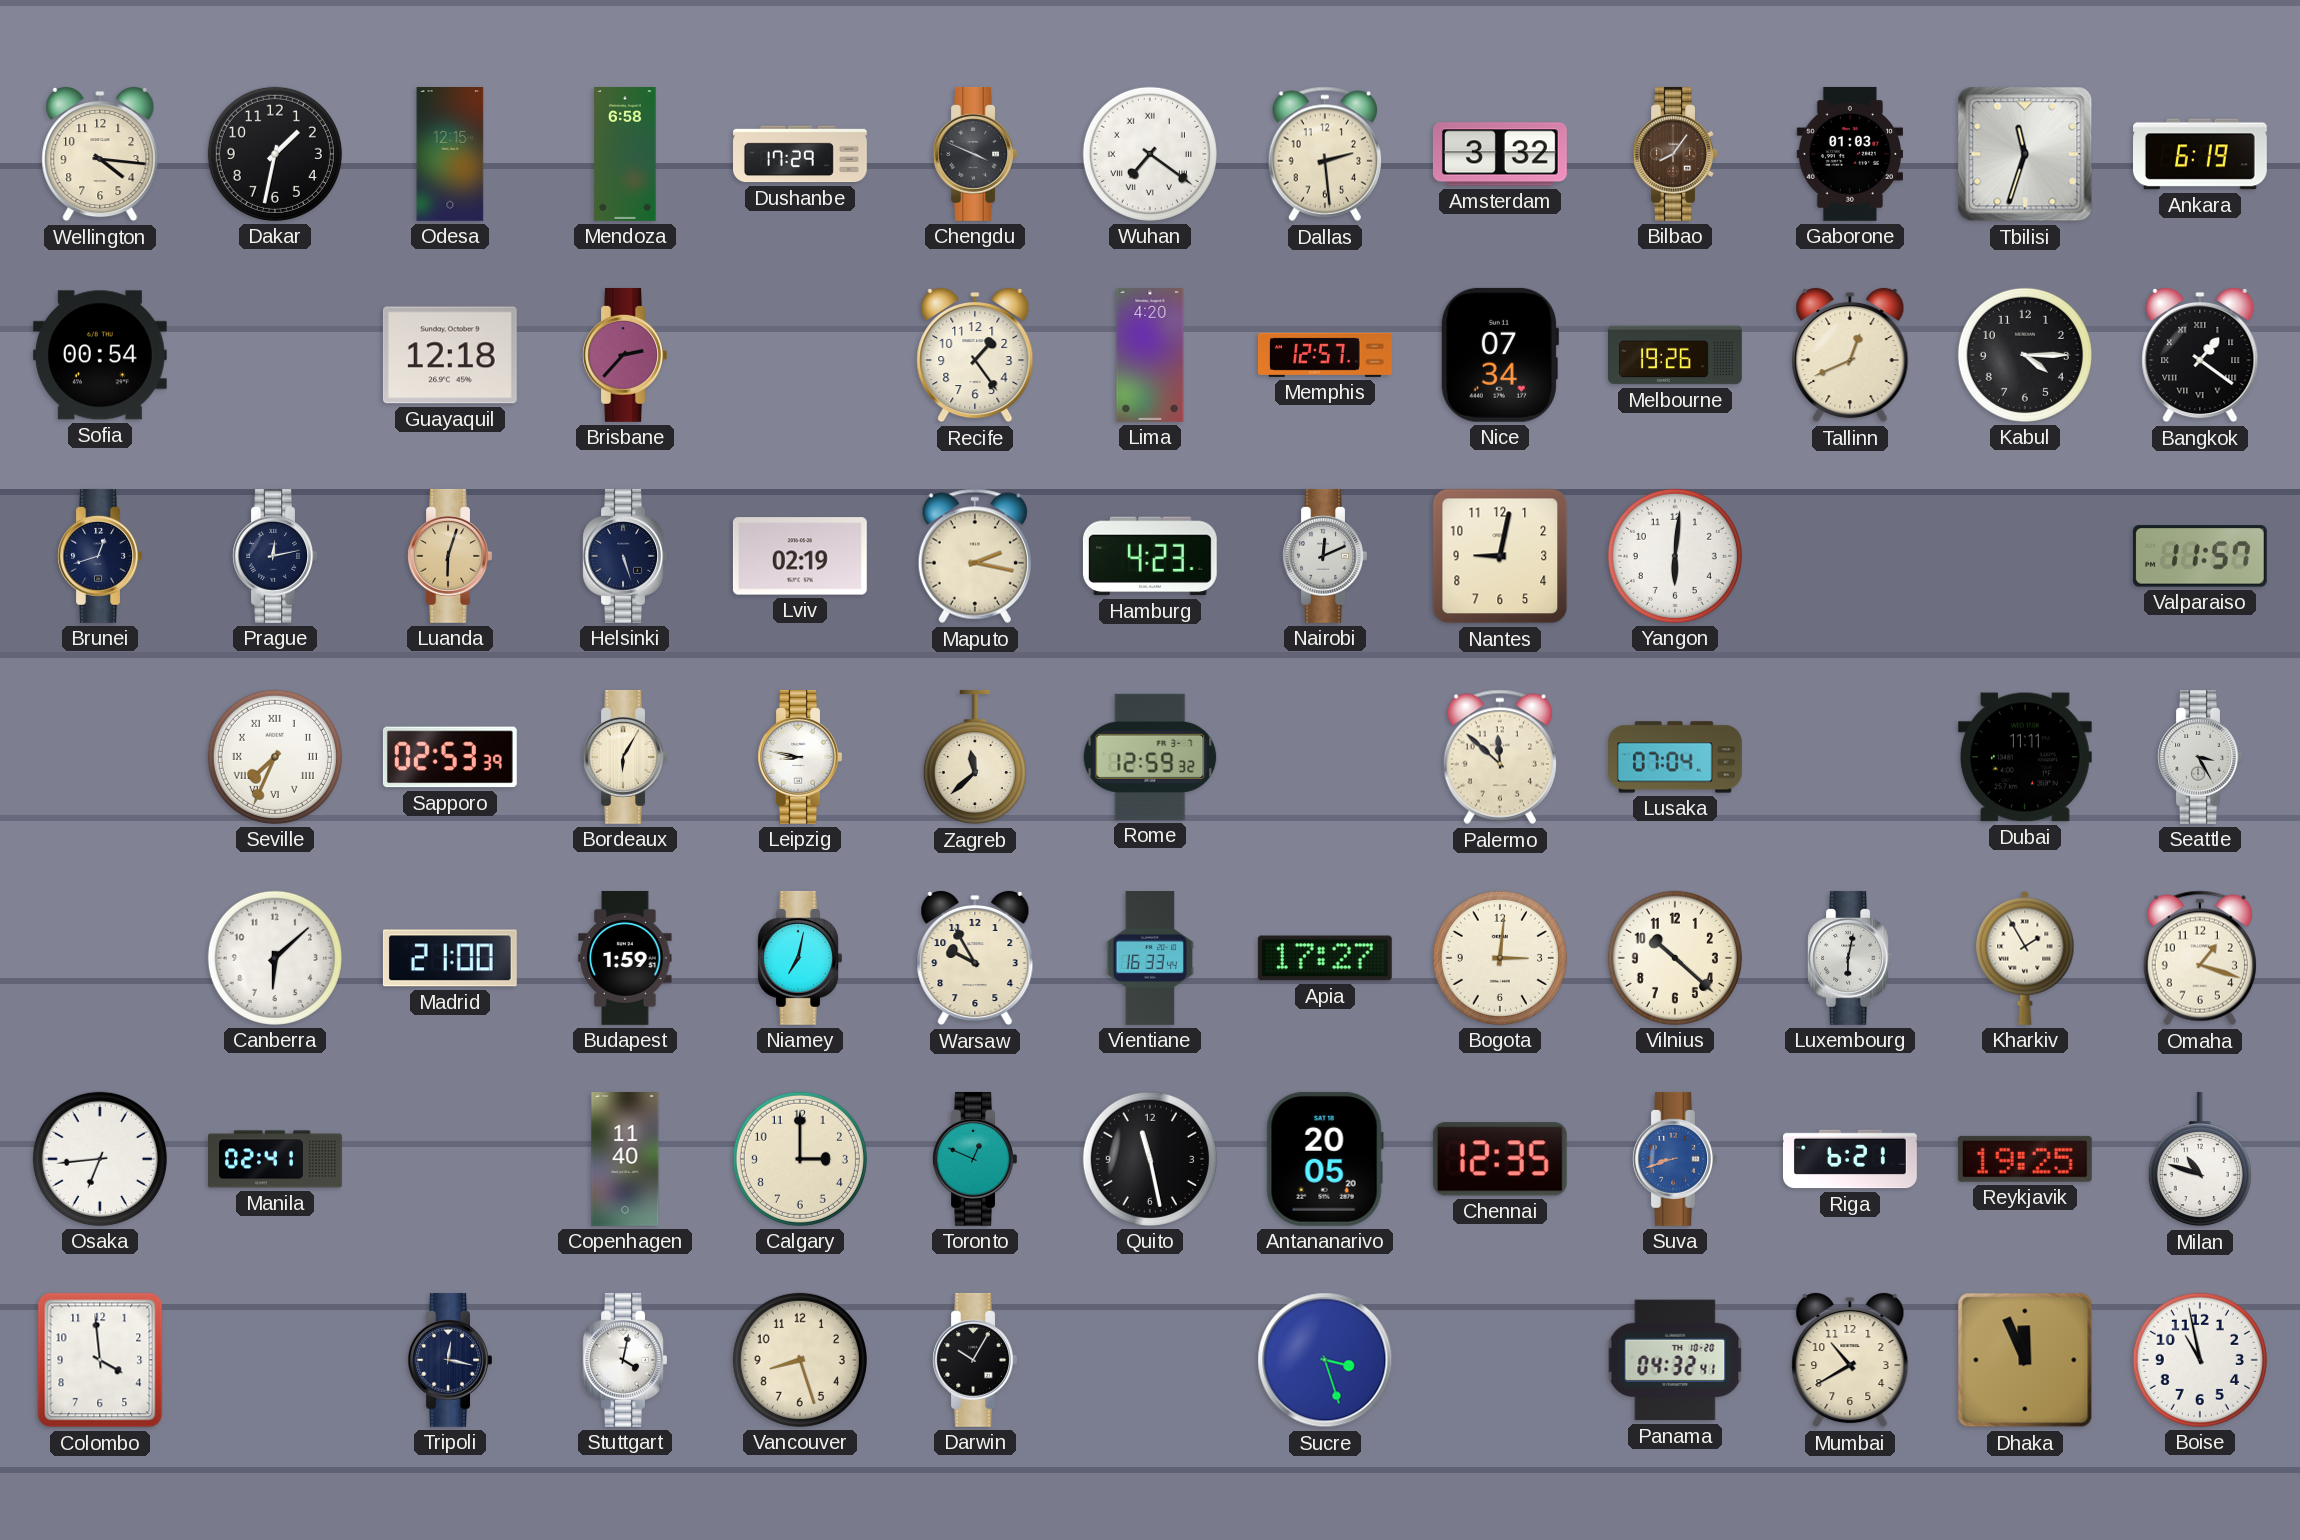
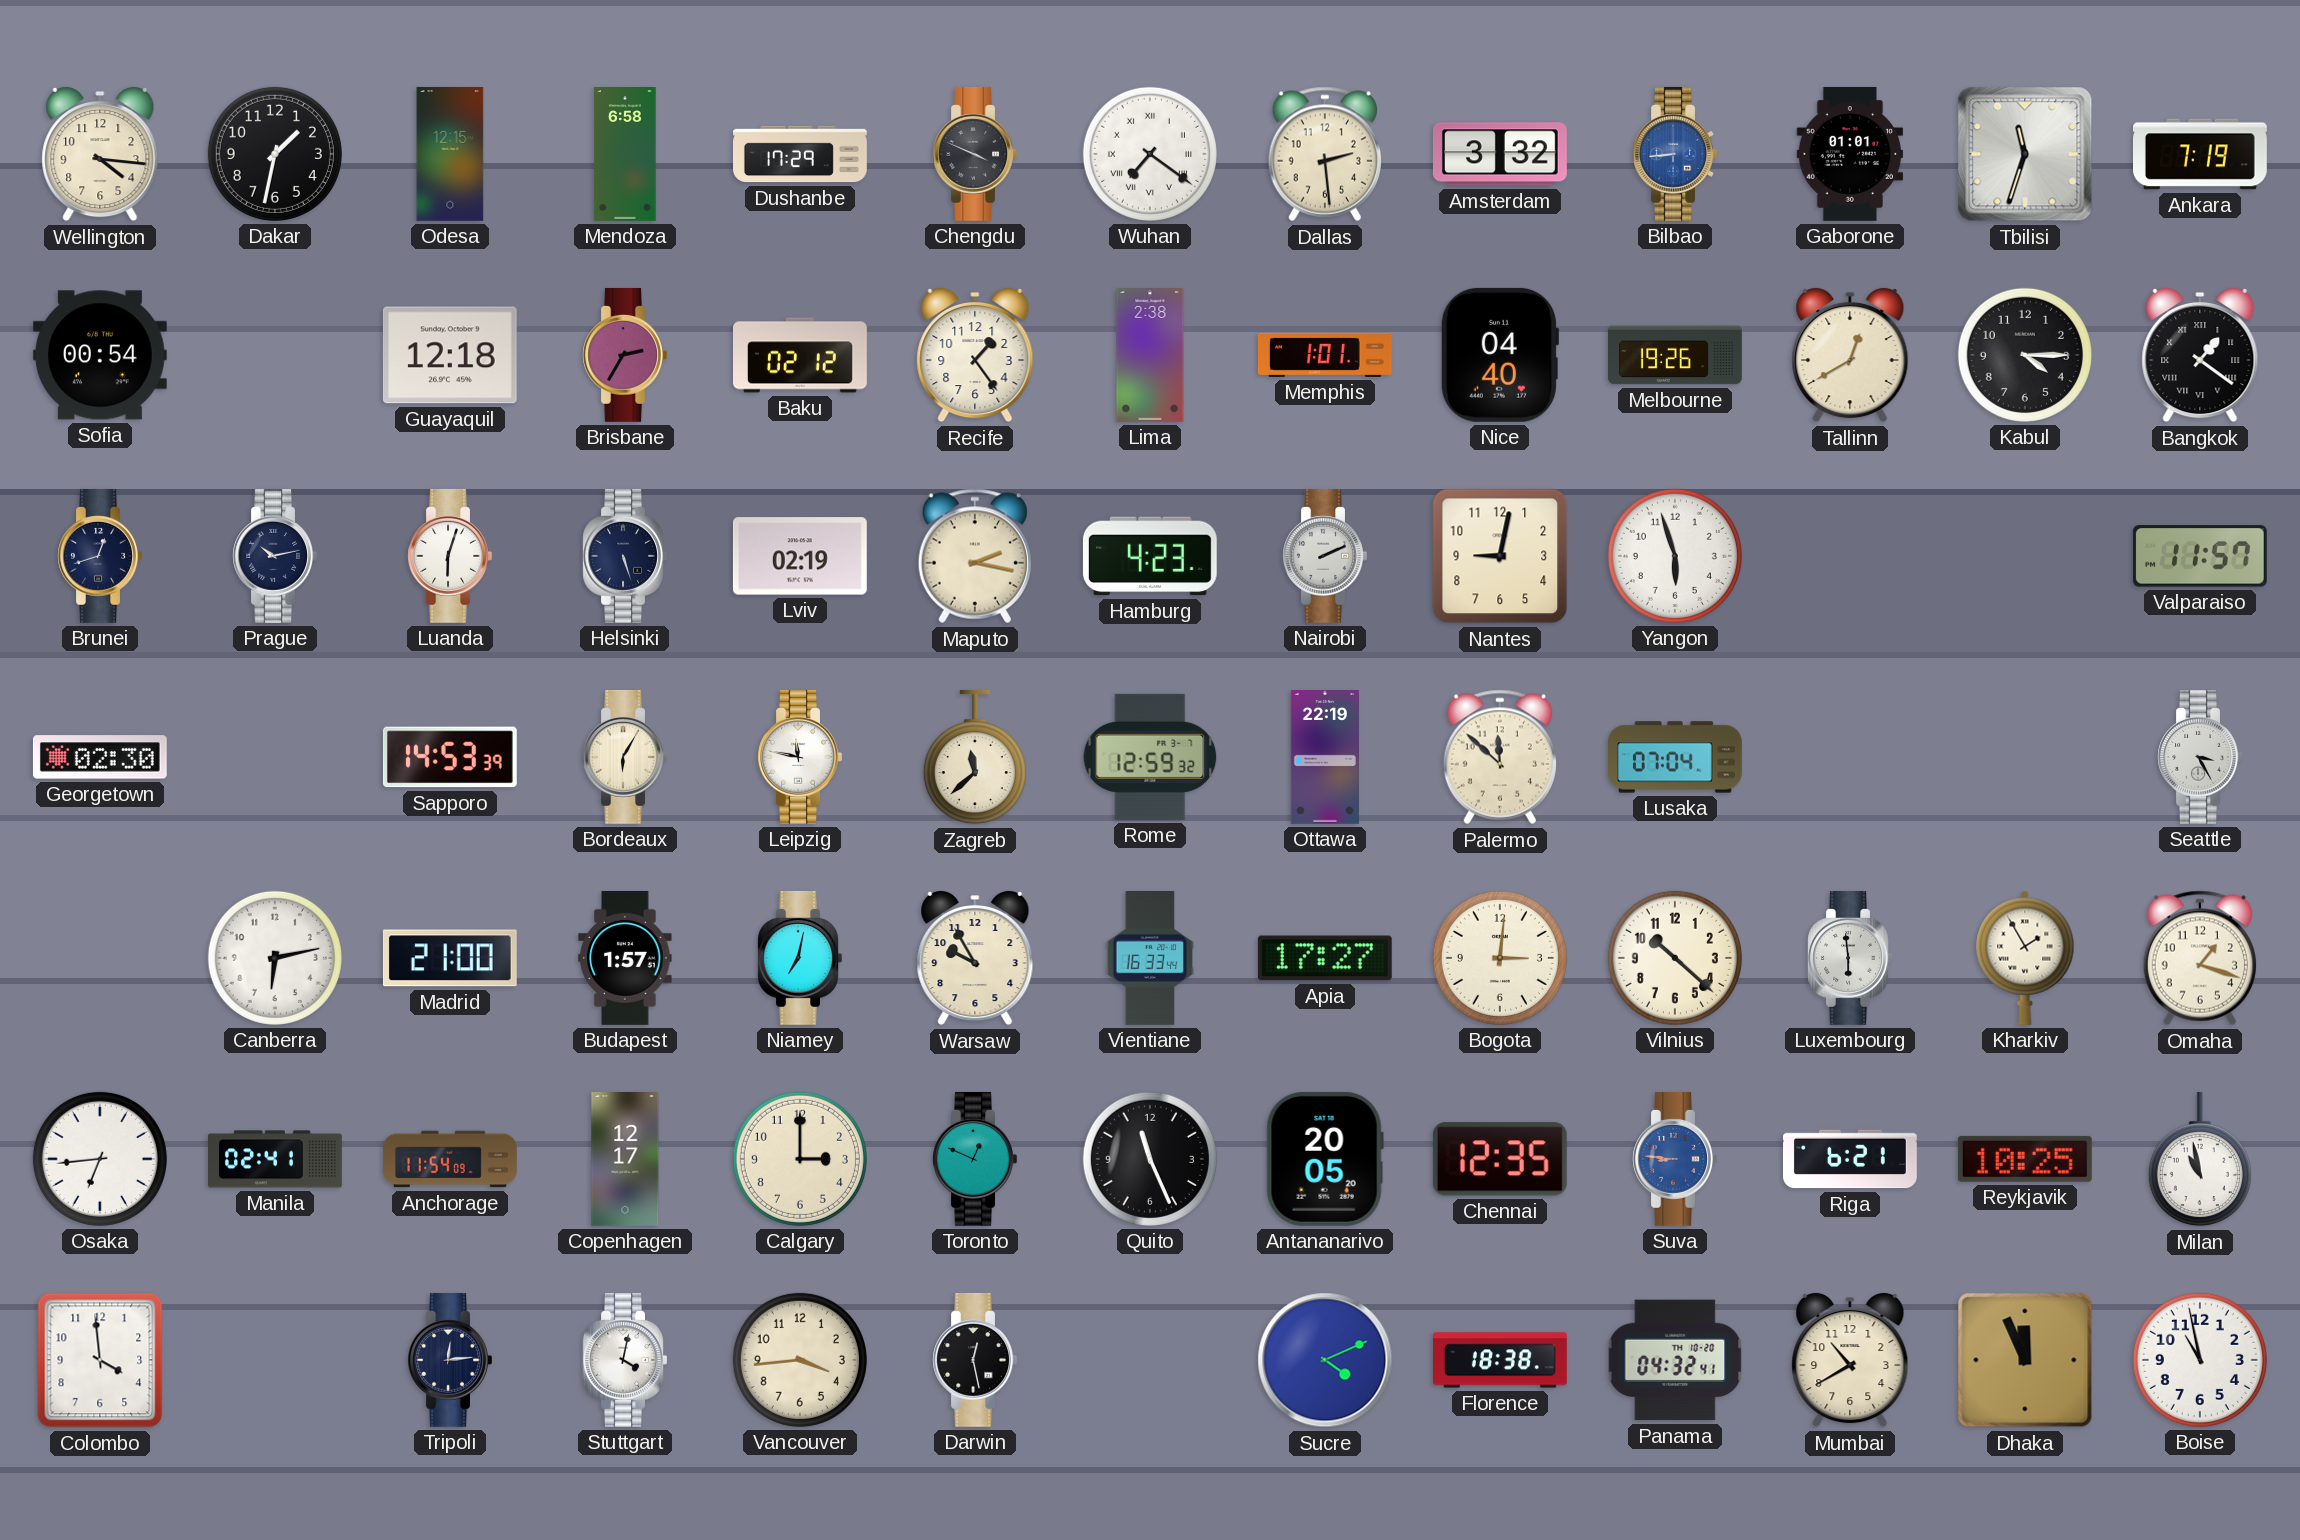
Bilbao: 8:06 -> 8:44 (1675, 154)
Bilbao dial: brown -> blue (1675, 154)
Gaborone: 01:03 -> 01:01 (1849, 154)
Ankara: 6:19 -> 7:19 (2201, 154)
Brisbane: 2:37 -> 2:35 (625, 355)
Baku: none -> 02:12 (801, 355)
Lima: 4:20 -> 2:38 (1150, 356)
Memphis: 12:57 -> 1:01 (1325, 355)
Nice: 07:34 -> 04:40 (1499, 355)
Tallinn: 12:41 -> 12:40 (1850, 355)
Prague: 12:13 -> 10:13 (275, 556)
Luanda dial: champagne -> white (450, 556)
Nairobi: 12:11 -> 2:11 (1325, 556)
Yangon: 6:01 -> 5:57 (1675, 556)
Georgetown: none -> 02:30 (100, 757)
Seville: 7:34 -> none (275, 757)
Sapporo: 02:53 -> 14:53 (450, 757)
Leipzig: 8:47 -> 11:47 (800, 757)
Ottawa: none -> 22:19 (1325, 758)
Dubai: 11:11 -> none (2025, 757)
Canberra: 6:08 -> 6:13 (275, 958)
Budapest: 1:59 -> 1:57 (625, 958)
Luxembourg: 6:02 -> 5:59 (1850, 958)
Anchorage: none -> 11:54 (451, 1159)
Copenhagen: 11:40 -> 12:17 (625, 1160)
Quito: 11:28 -> 11:26 (1150, 1159)
Suva: 8:42 -> 8:46 (1675, 1159)
Reykjavik: 19:25 -> 10:25 (2025, 1159)
Milan: 10:48 -> 10:58 (2200, 1159)
Tripoli: 12:17 -> 12:14 (450, 1360)
Vancouver: 8:27 -> 3:44 (800, 1360)
Darwin: 10:05 -> 12:28 (975, 1360)
Sucre: 3:27 -> 4:11 (1325, 1360)
Florence: none -> 18:38 (1501, 1360)
